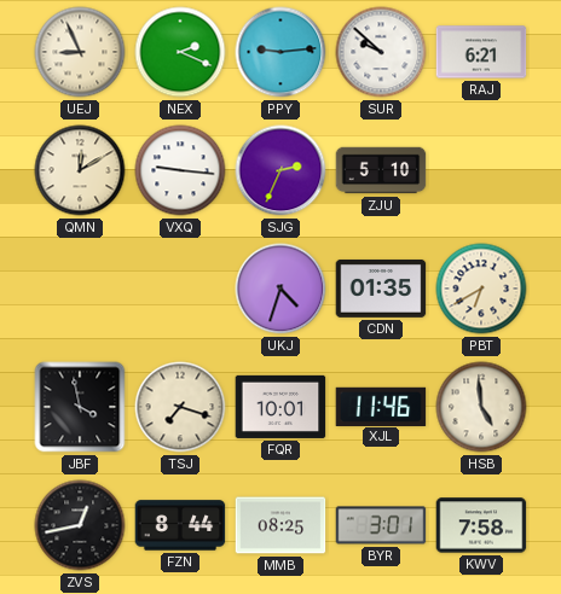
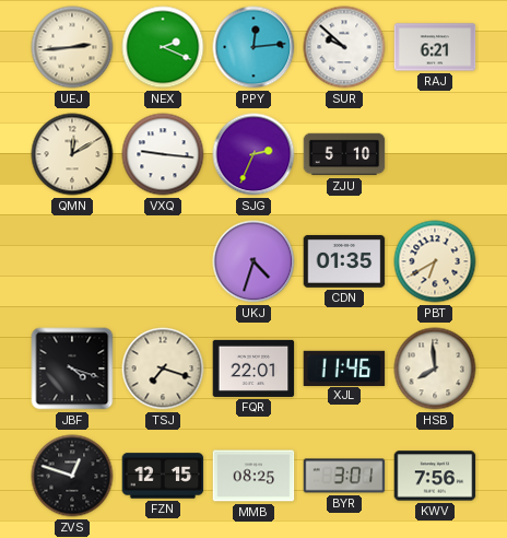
UEJ: 8:56 -> 2:44 (72, 47)
PPY: 9:14 -> 12:14 (253, 47)
JBF: 3:58 -> 4:18 (72, 369)
FQR: 10:01 -> 22:01 (253, 369)
HSB: 4:59 -> 7:59 (435, 369)
ZVS: 12:43 -> 12:48 (72, 476)
FZN: 8:44 -> 12:15 (163, 476)
KWV: 7:58 -> 7:56 (435, 476)
